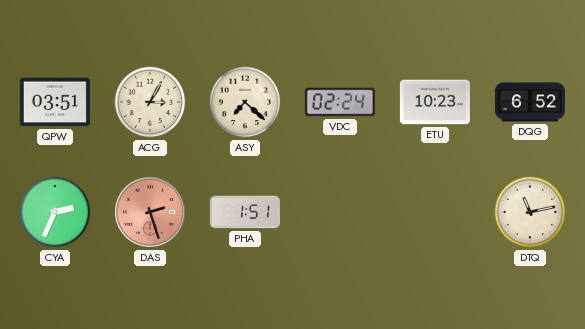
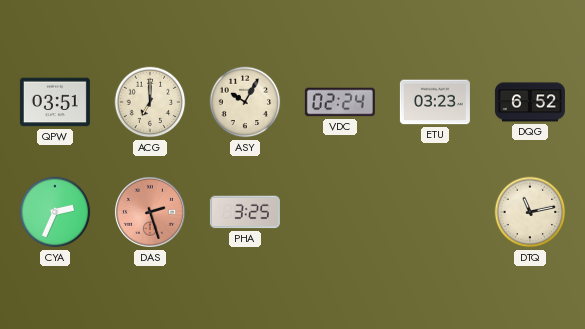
ACG: 3:05 -> 7:00 (150, 102)
ASY: 7:22 -> 10:05 (245, 102)
ETU: 10:23 -> 03:23 (435, 102)
PHA: 1:51 -> 3:25 (245, 212)
